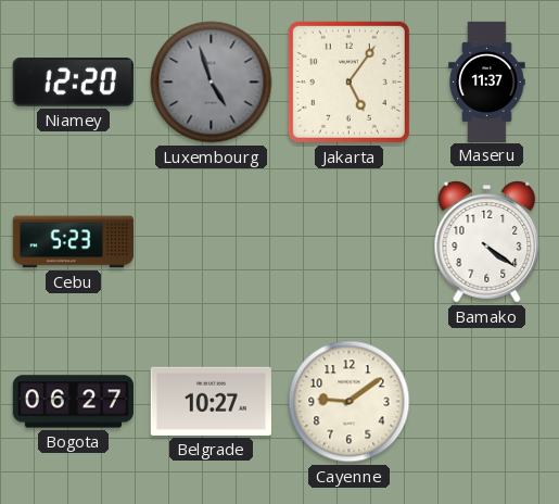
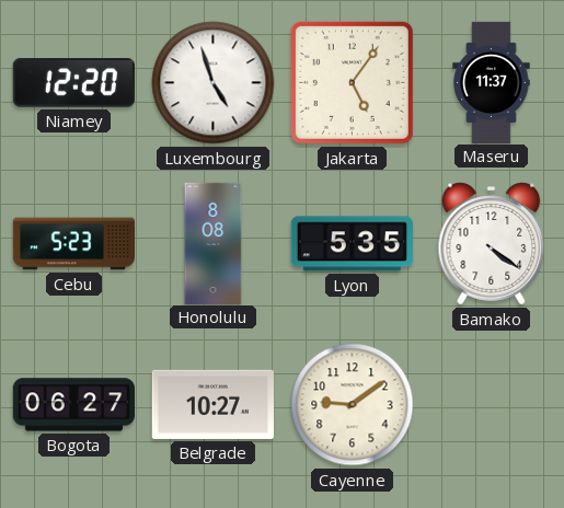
Luxembourg dial: grey -> white (214, 83)
Honolulu: none -> 8:08 (214, 243)
Lyon: none -> 5:35 (352, 244)
